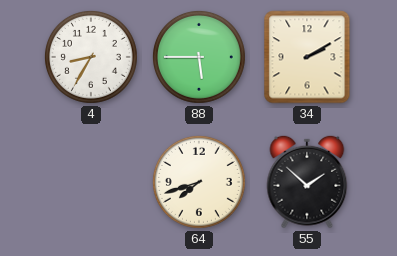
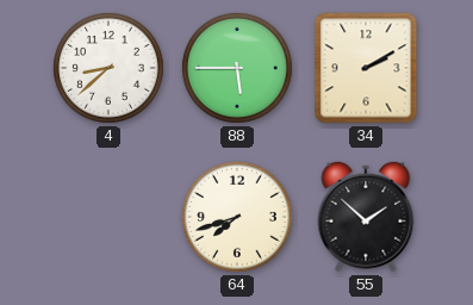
4: 8:35 -> 8:38 (108, 68)
